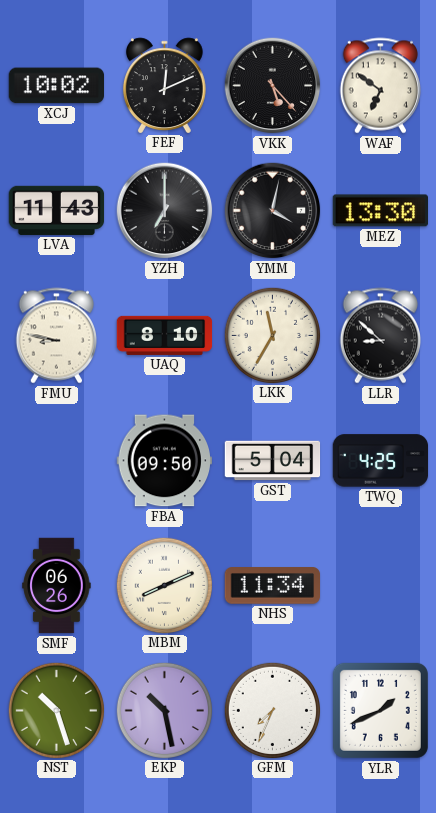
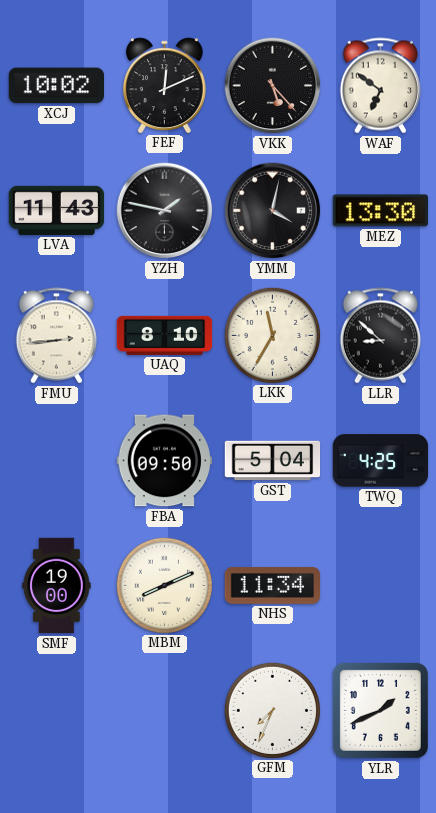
YZH: 7:00 -> 1:47 (165, 211)
FMU: 8:47 -> 2:44 (56, 336)
SMF: 06:26 -> 19:00 (57, 586)
NST: 10:27 -> none (56, 710)
EKP: 10:28 -> none (164, 710)
